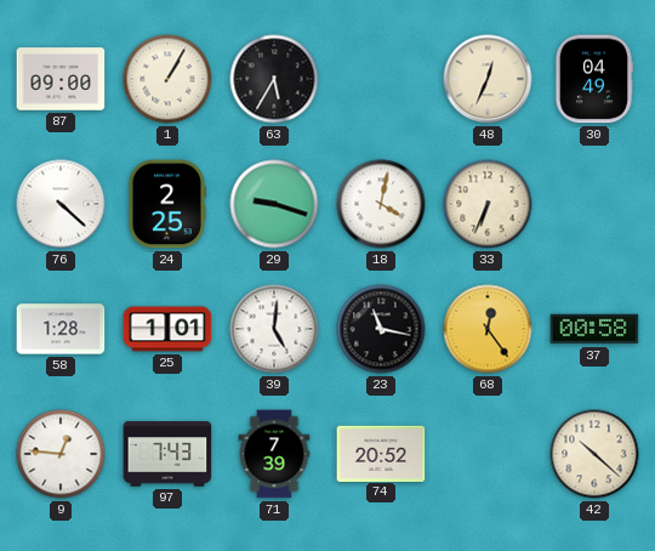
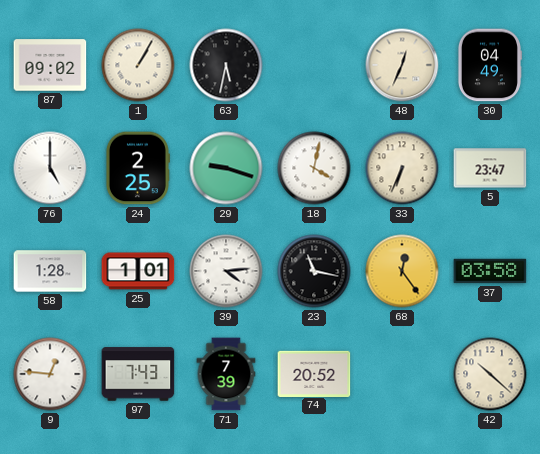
87: 09:00 -> 09:02 (50, 65)
63: 5:35 -> 5:32 (226, 65)
76: 4:22 -> 5:00 (50, 168)
5: none -> 23:47 (490, 168)
39: 5:01 -> 4:14 (226, 271)
37: 00:58 -> 03:58 (490, 271)
